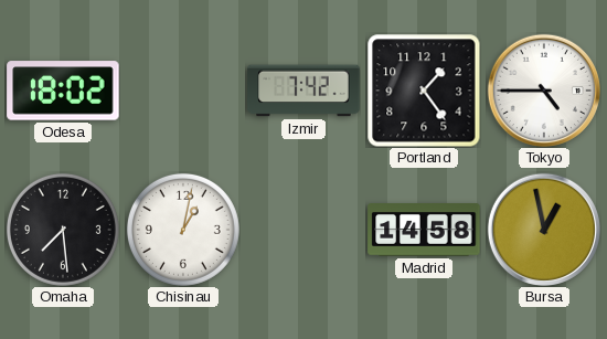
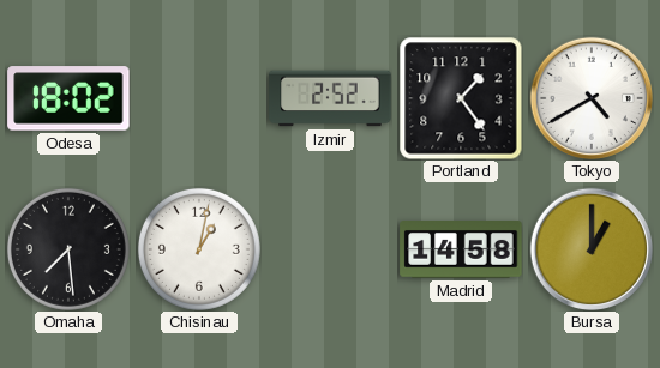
Izmir: 7:42 -> 2:52 (330, 98)
Tokyo: 4:45 -> 4:40 (592, 98)
Bursa: 12:58 -> 1:00 (592, 249)
